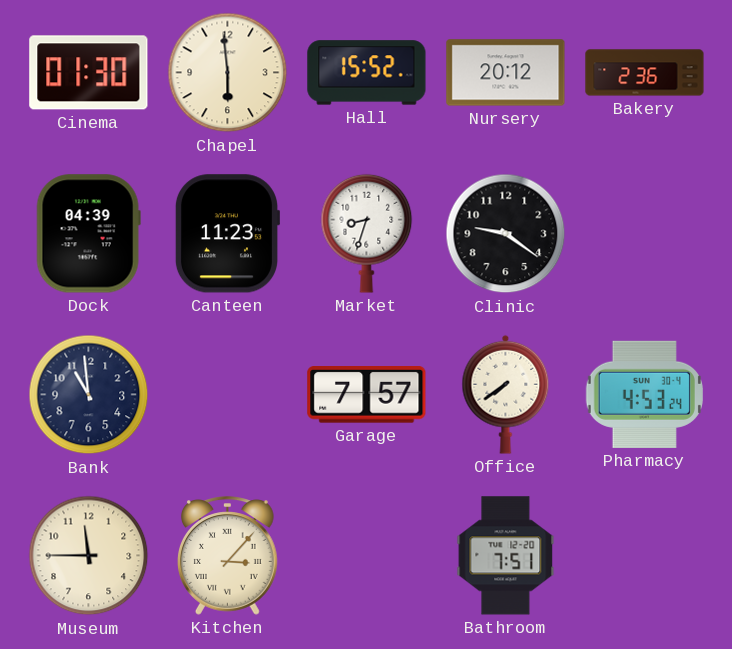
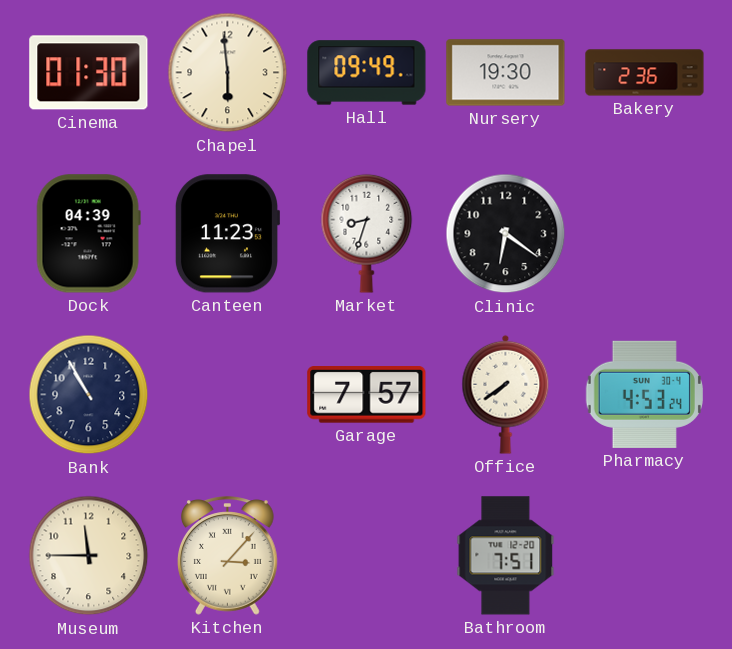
Hall: 15:52 -> 09:49 (367, 73)
Nursery: 20:12 -> 19:30 (506, 73)
Clinic: 9:21 -> 6:21 (506, 234)
Bank: 10:59 -> 10:55 (89, 395)
